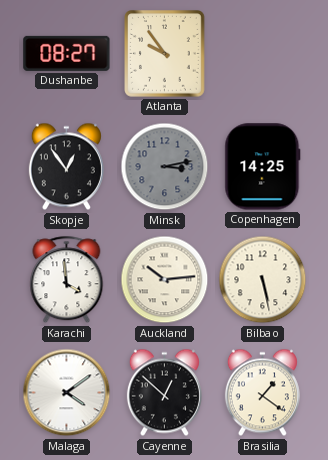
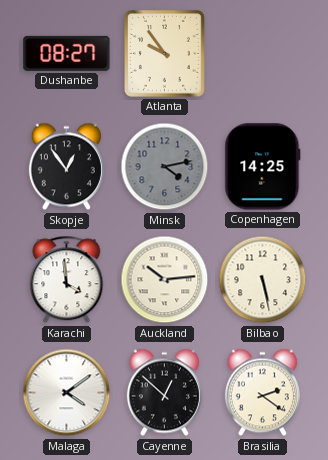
Minsk: 3:13 -> 4:13 (165, 167)
Brasilia: 1:21 -> 2:21 (262, 393)
